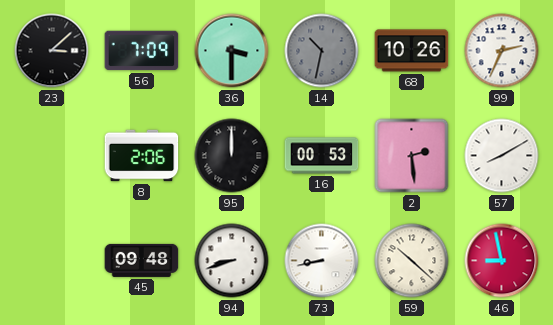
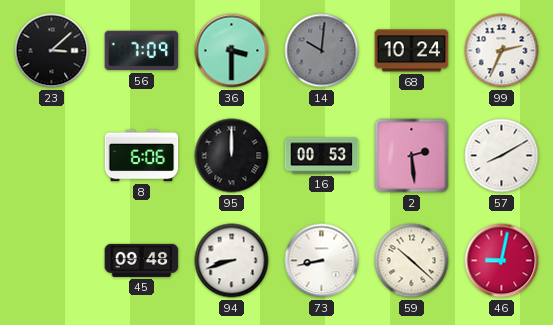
14: 10:32 -> 10:01 (322, 51)
68: 10:26 -> 10:24 (412, 51)
8: 2:06 -> 6:06 (142, 156)
46: 8:58 -> 9:02 (502, 261)
